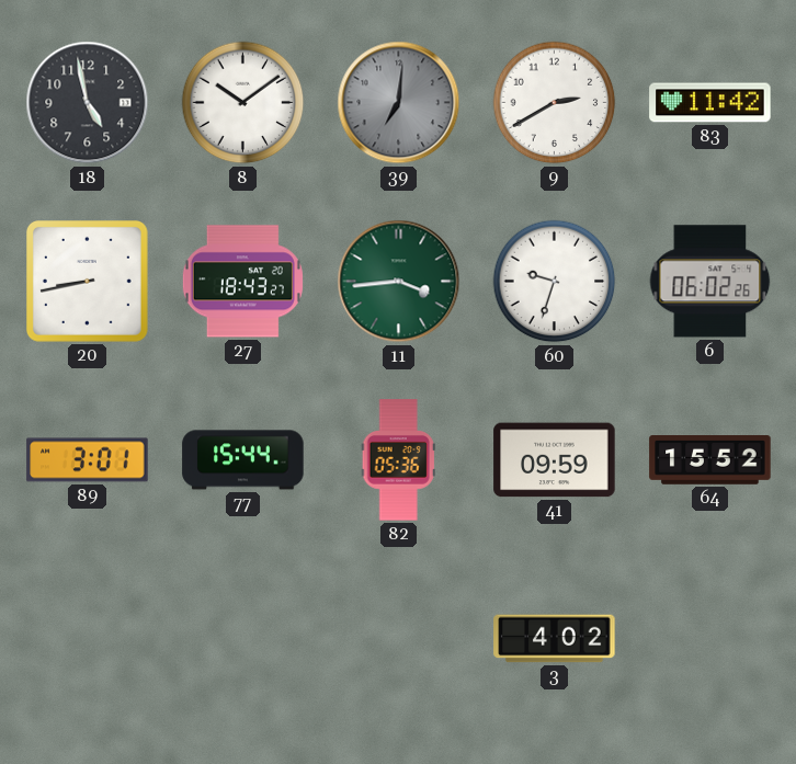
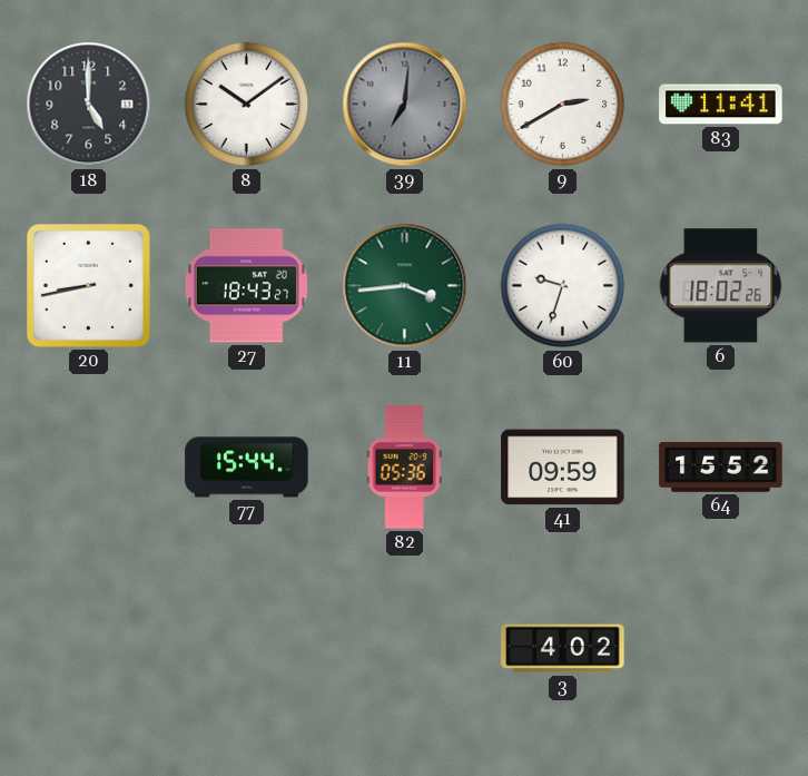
18: 4:58 -> 5:00 (89, 105)
83: 11:42 -> 11:41 (721, 105)
6: 06:02 -> 18:02 (721, 286)
89: 3:01 -> none (88, 460)
